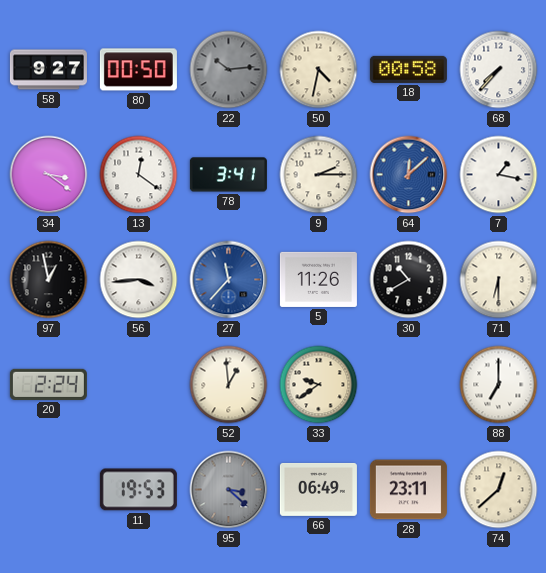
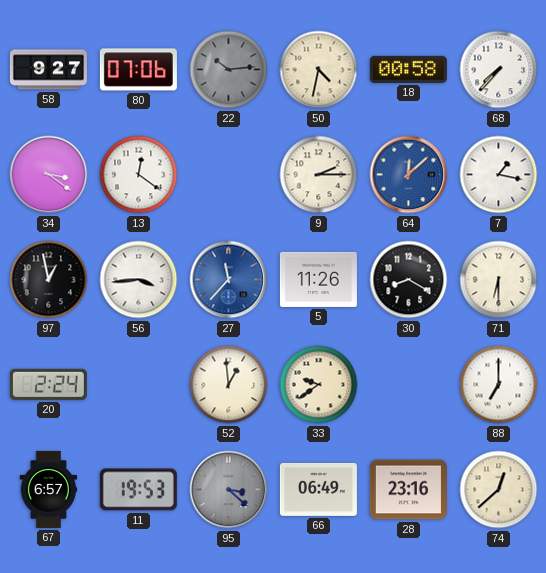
80: 00:50 -> 07:06 (138, 70)
78: 3:41 -> none (228, 175)
30: 10:40 -> 8:20 (409, 280)
67: none -> 6:57 (49, 489)
28: 23:11 -> 23:16 (408, 490)
